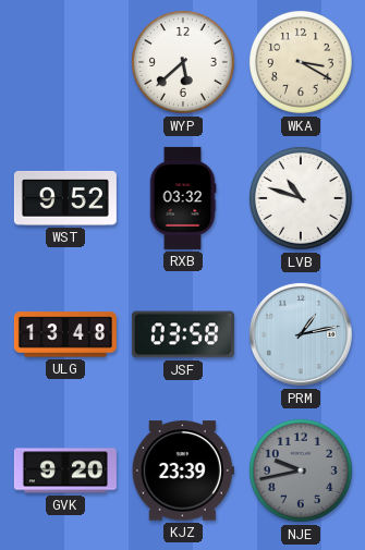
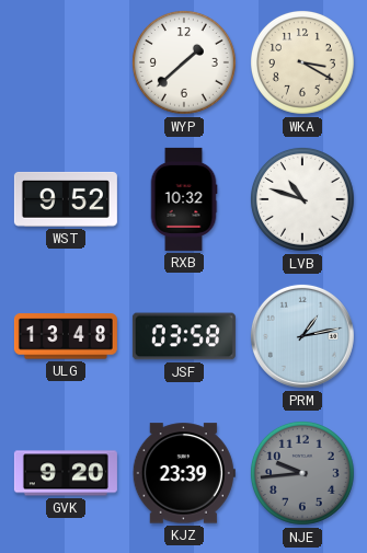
WYP: 5:38 -> 1:38 (184, 62)
RXB: 03:32 -> 10:32 (184, 199)
NJE: 9:43 -> 9:44 (302, 473)
